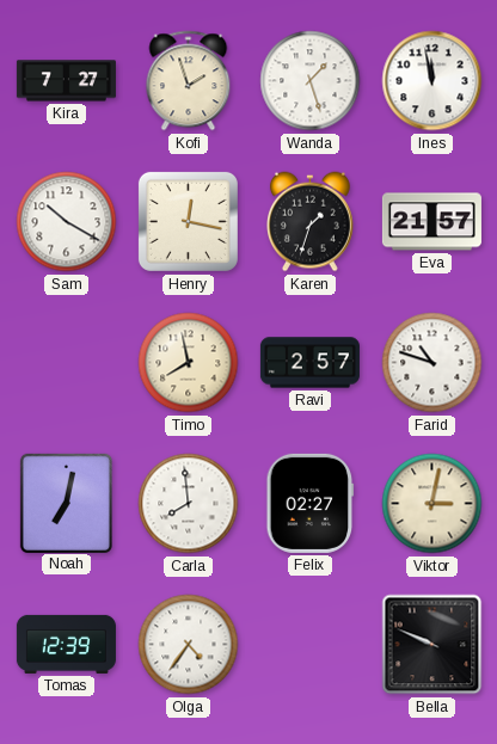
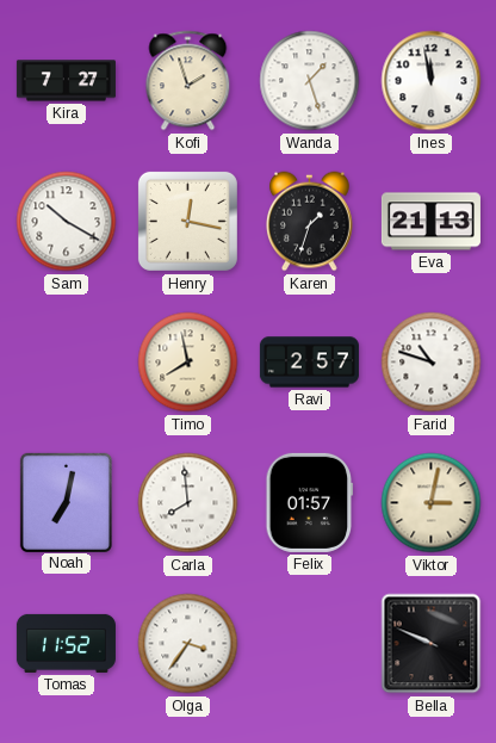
Eva: 21:57 -> 21:13 (430, 222)
Felix: 02:27 -> 01:57 (310, 502)
Tomas: 12:39 -> 11:52 (66, 643)
Olga: 4:36 -> 3:36 (188, 644)
